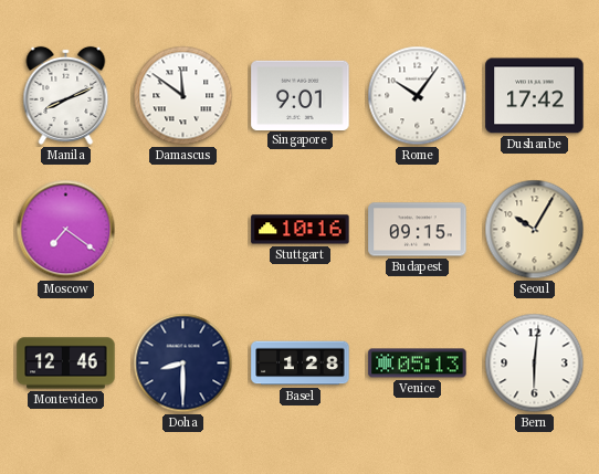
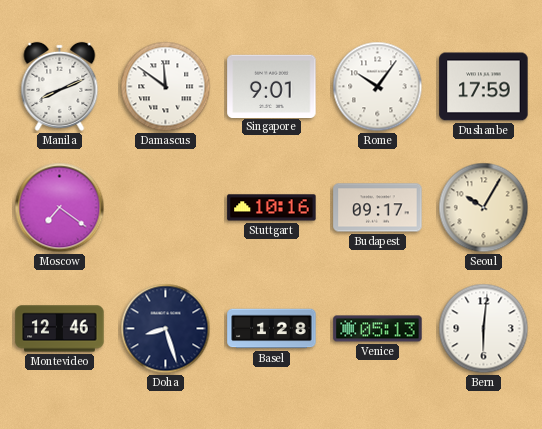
Dushanbe: 17:42 -> 17:59 (484, 87)
Budapest: 09:15 -> 09:17 (378, 208)
Doha: 8:30 -> 8:27 (166, 329)
